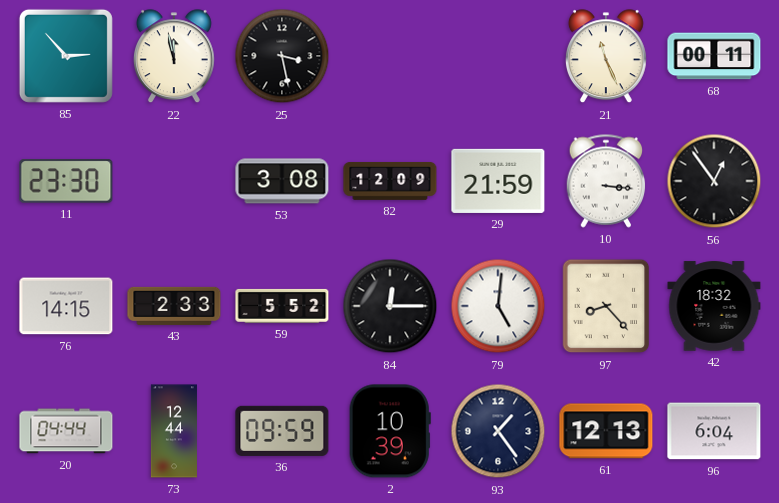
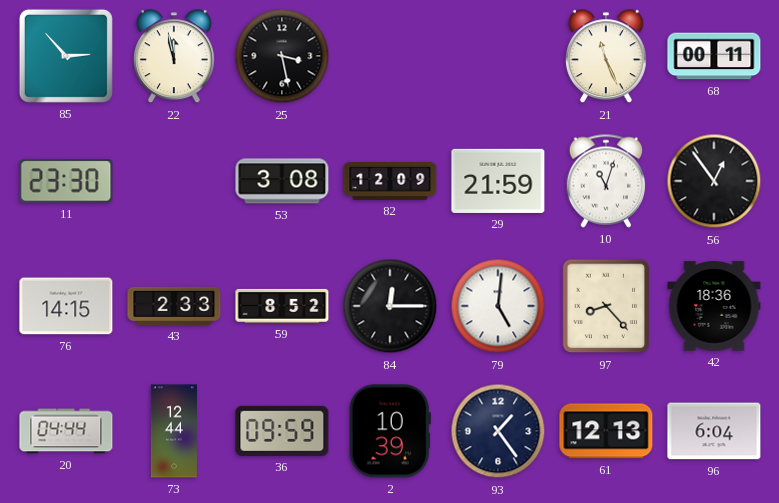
10: 3:16 -> 11:03 (606, 181)
59: 5:52 -> 8:52 (282, 306)
42: 18:32 -> 18:36 (714, 306)
